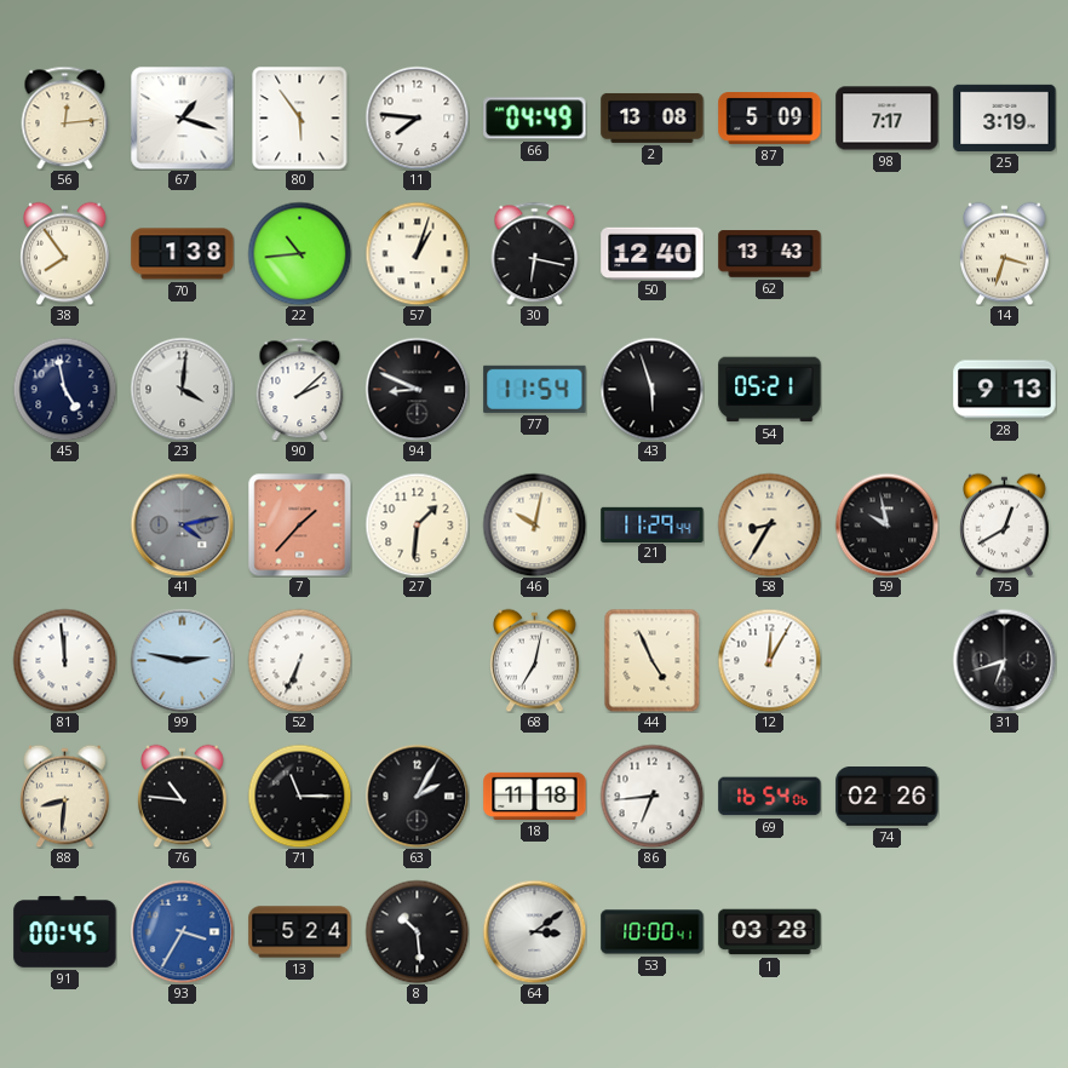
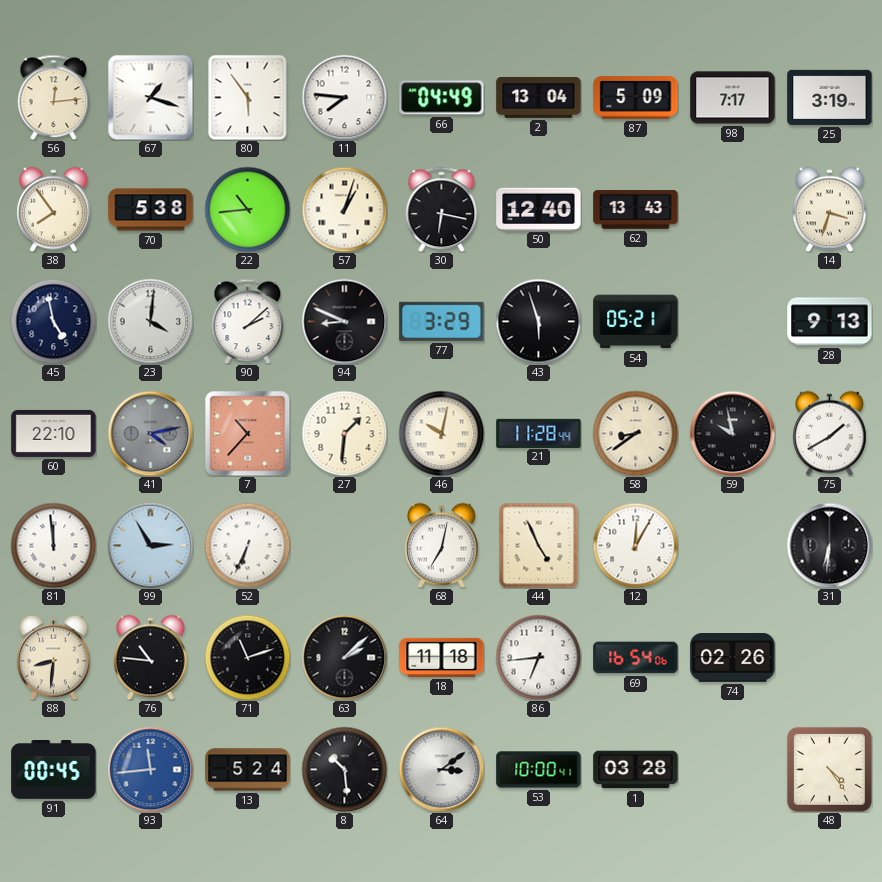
2: 13:08 -> 13:04 (539, 97)
70: 1:38 -> 5:38 (151, 210)
77: 11:54 -> 3:29 (442, 321)
60: none -> 22:10 (54, 433)
7: 1:37 -> 10:37 (247, 433)
21: 11:29 -> 11:28 (539, 433)
58: 8:35 -> 8:39 (635, 433)
75: 12:40 -> 1:40 (830, 433)
99: 2:47 -> 2:55 (150, 545)
31: 6:42 -> 6:31 (829, 545)
71: 11:15 -> 11:12 (247, 657)
63: 2:05 -> 2:08 (344, 657)
93: 3:35 -> 11:44 (150, 769)
48: none -> 4:24 (829, 769)
